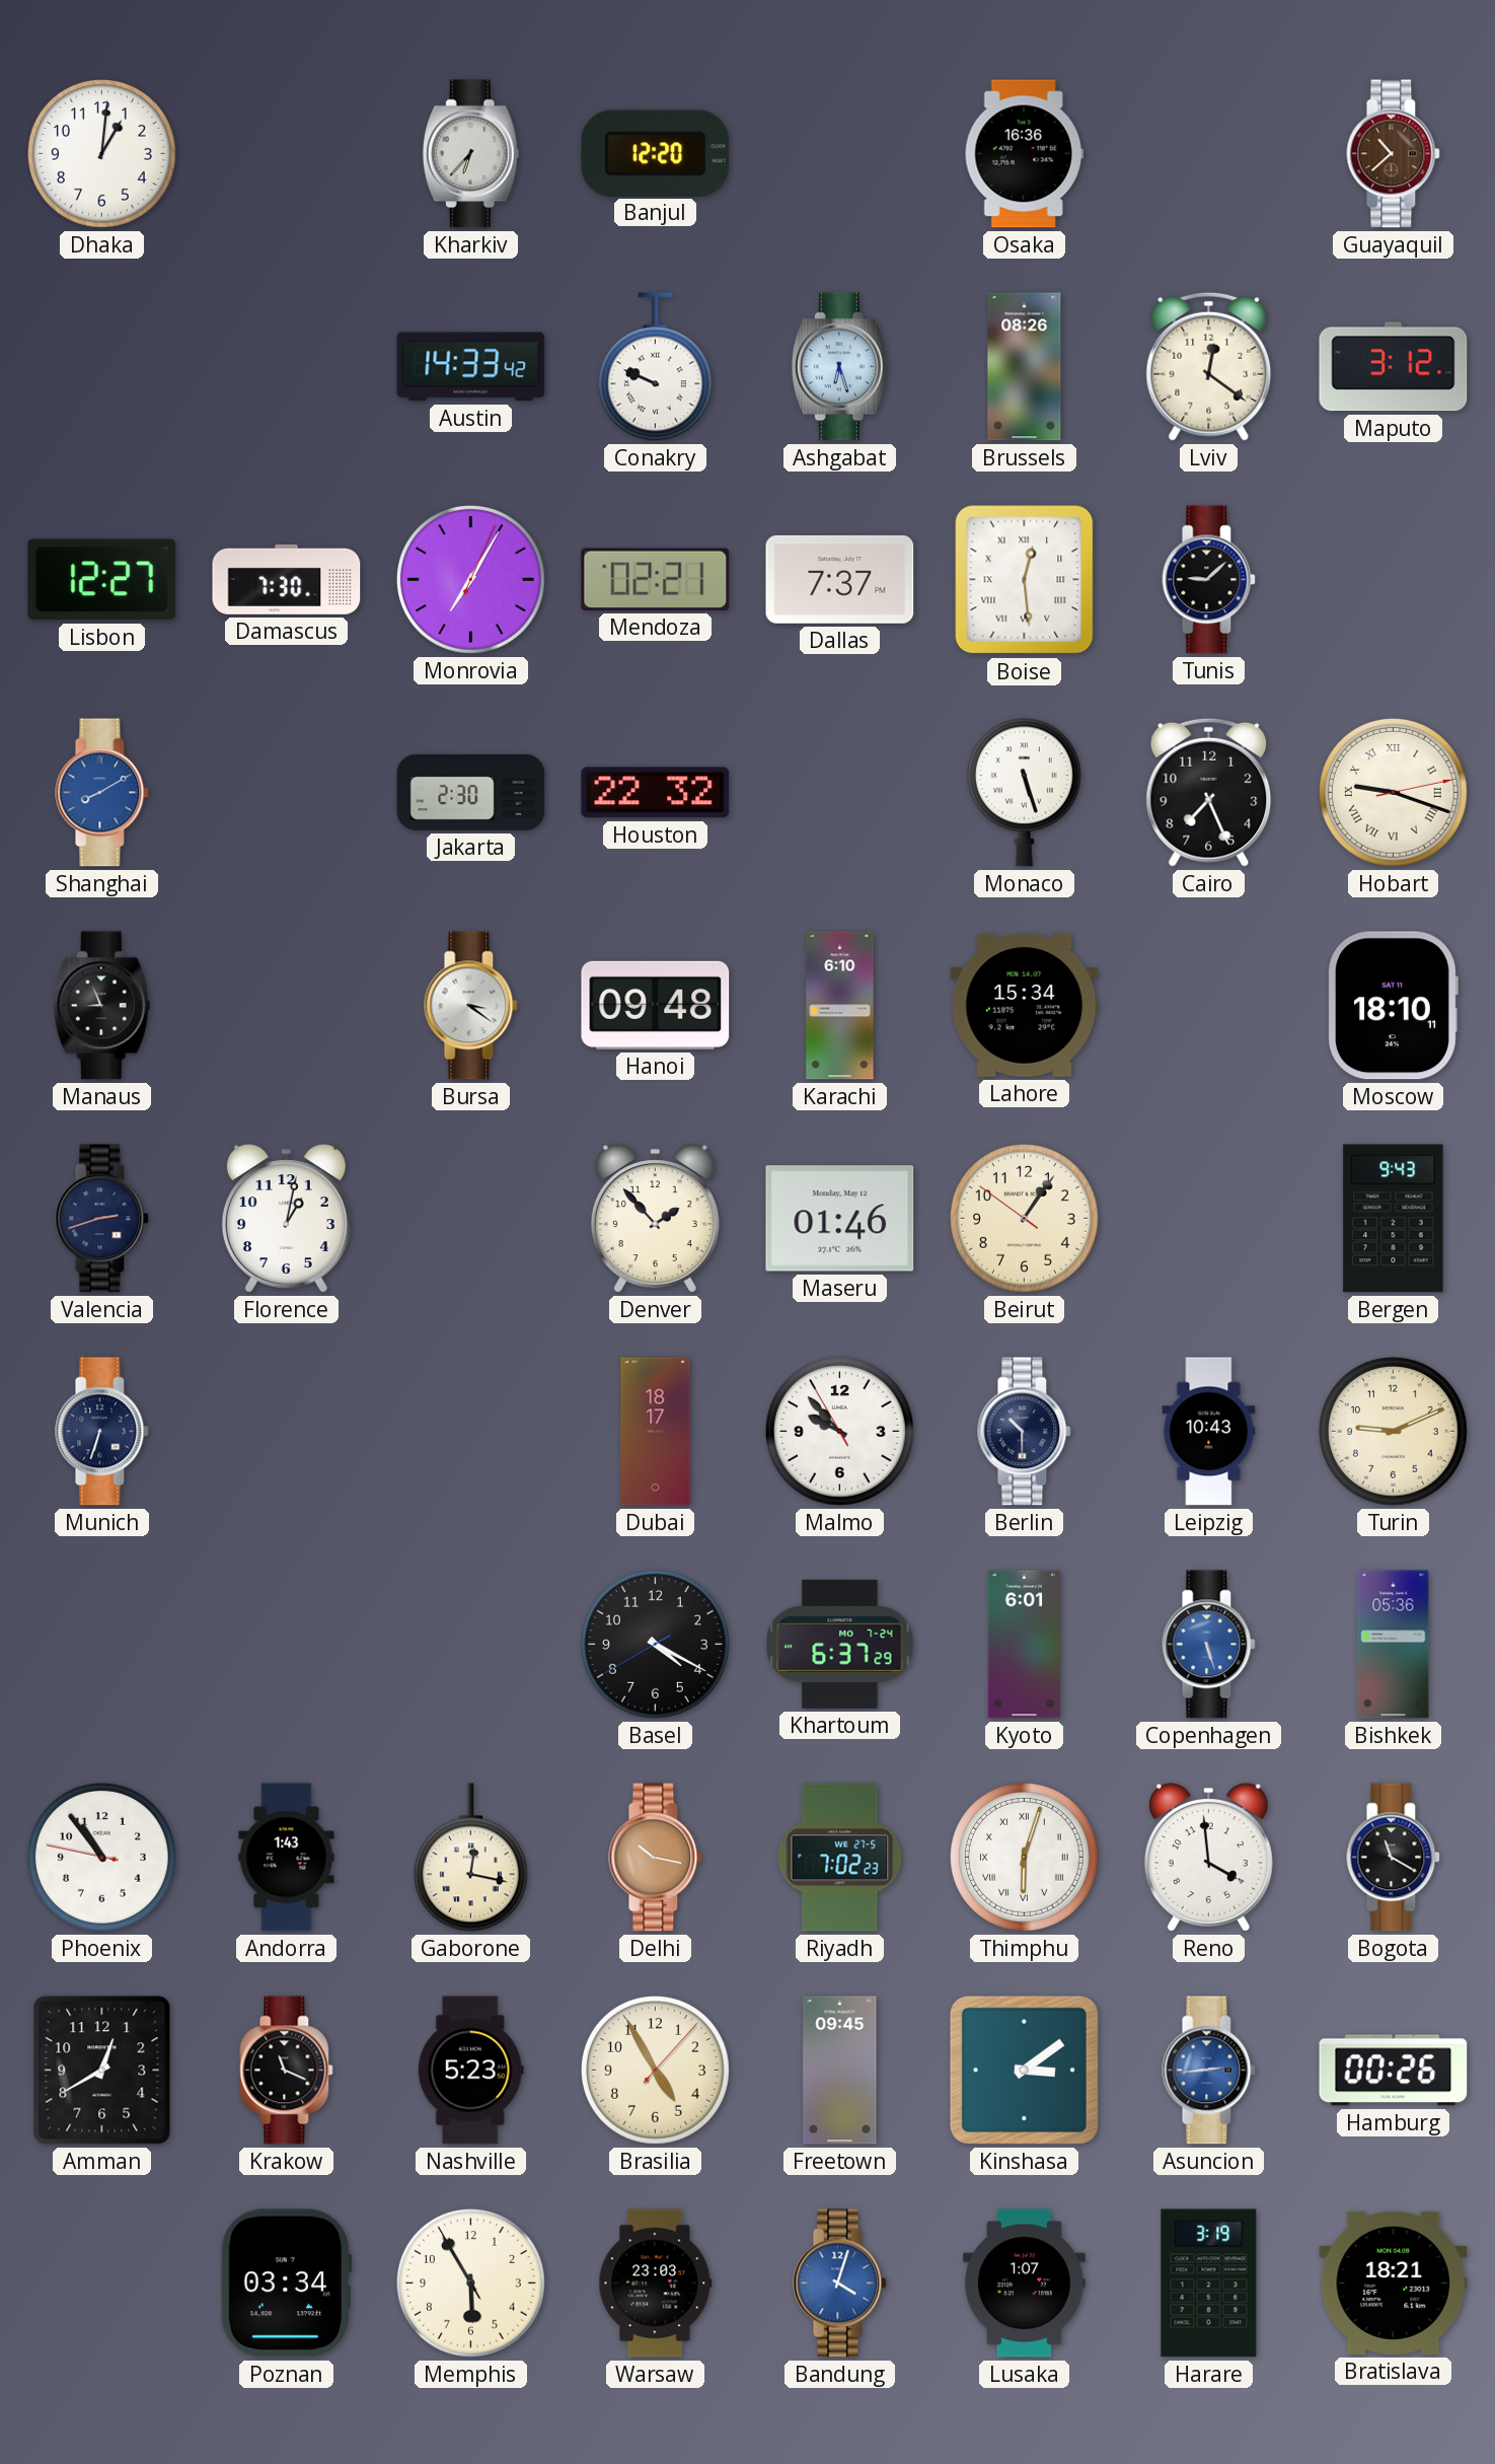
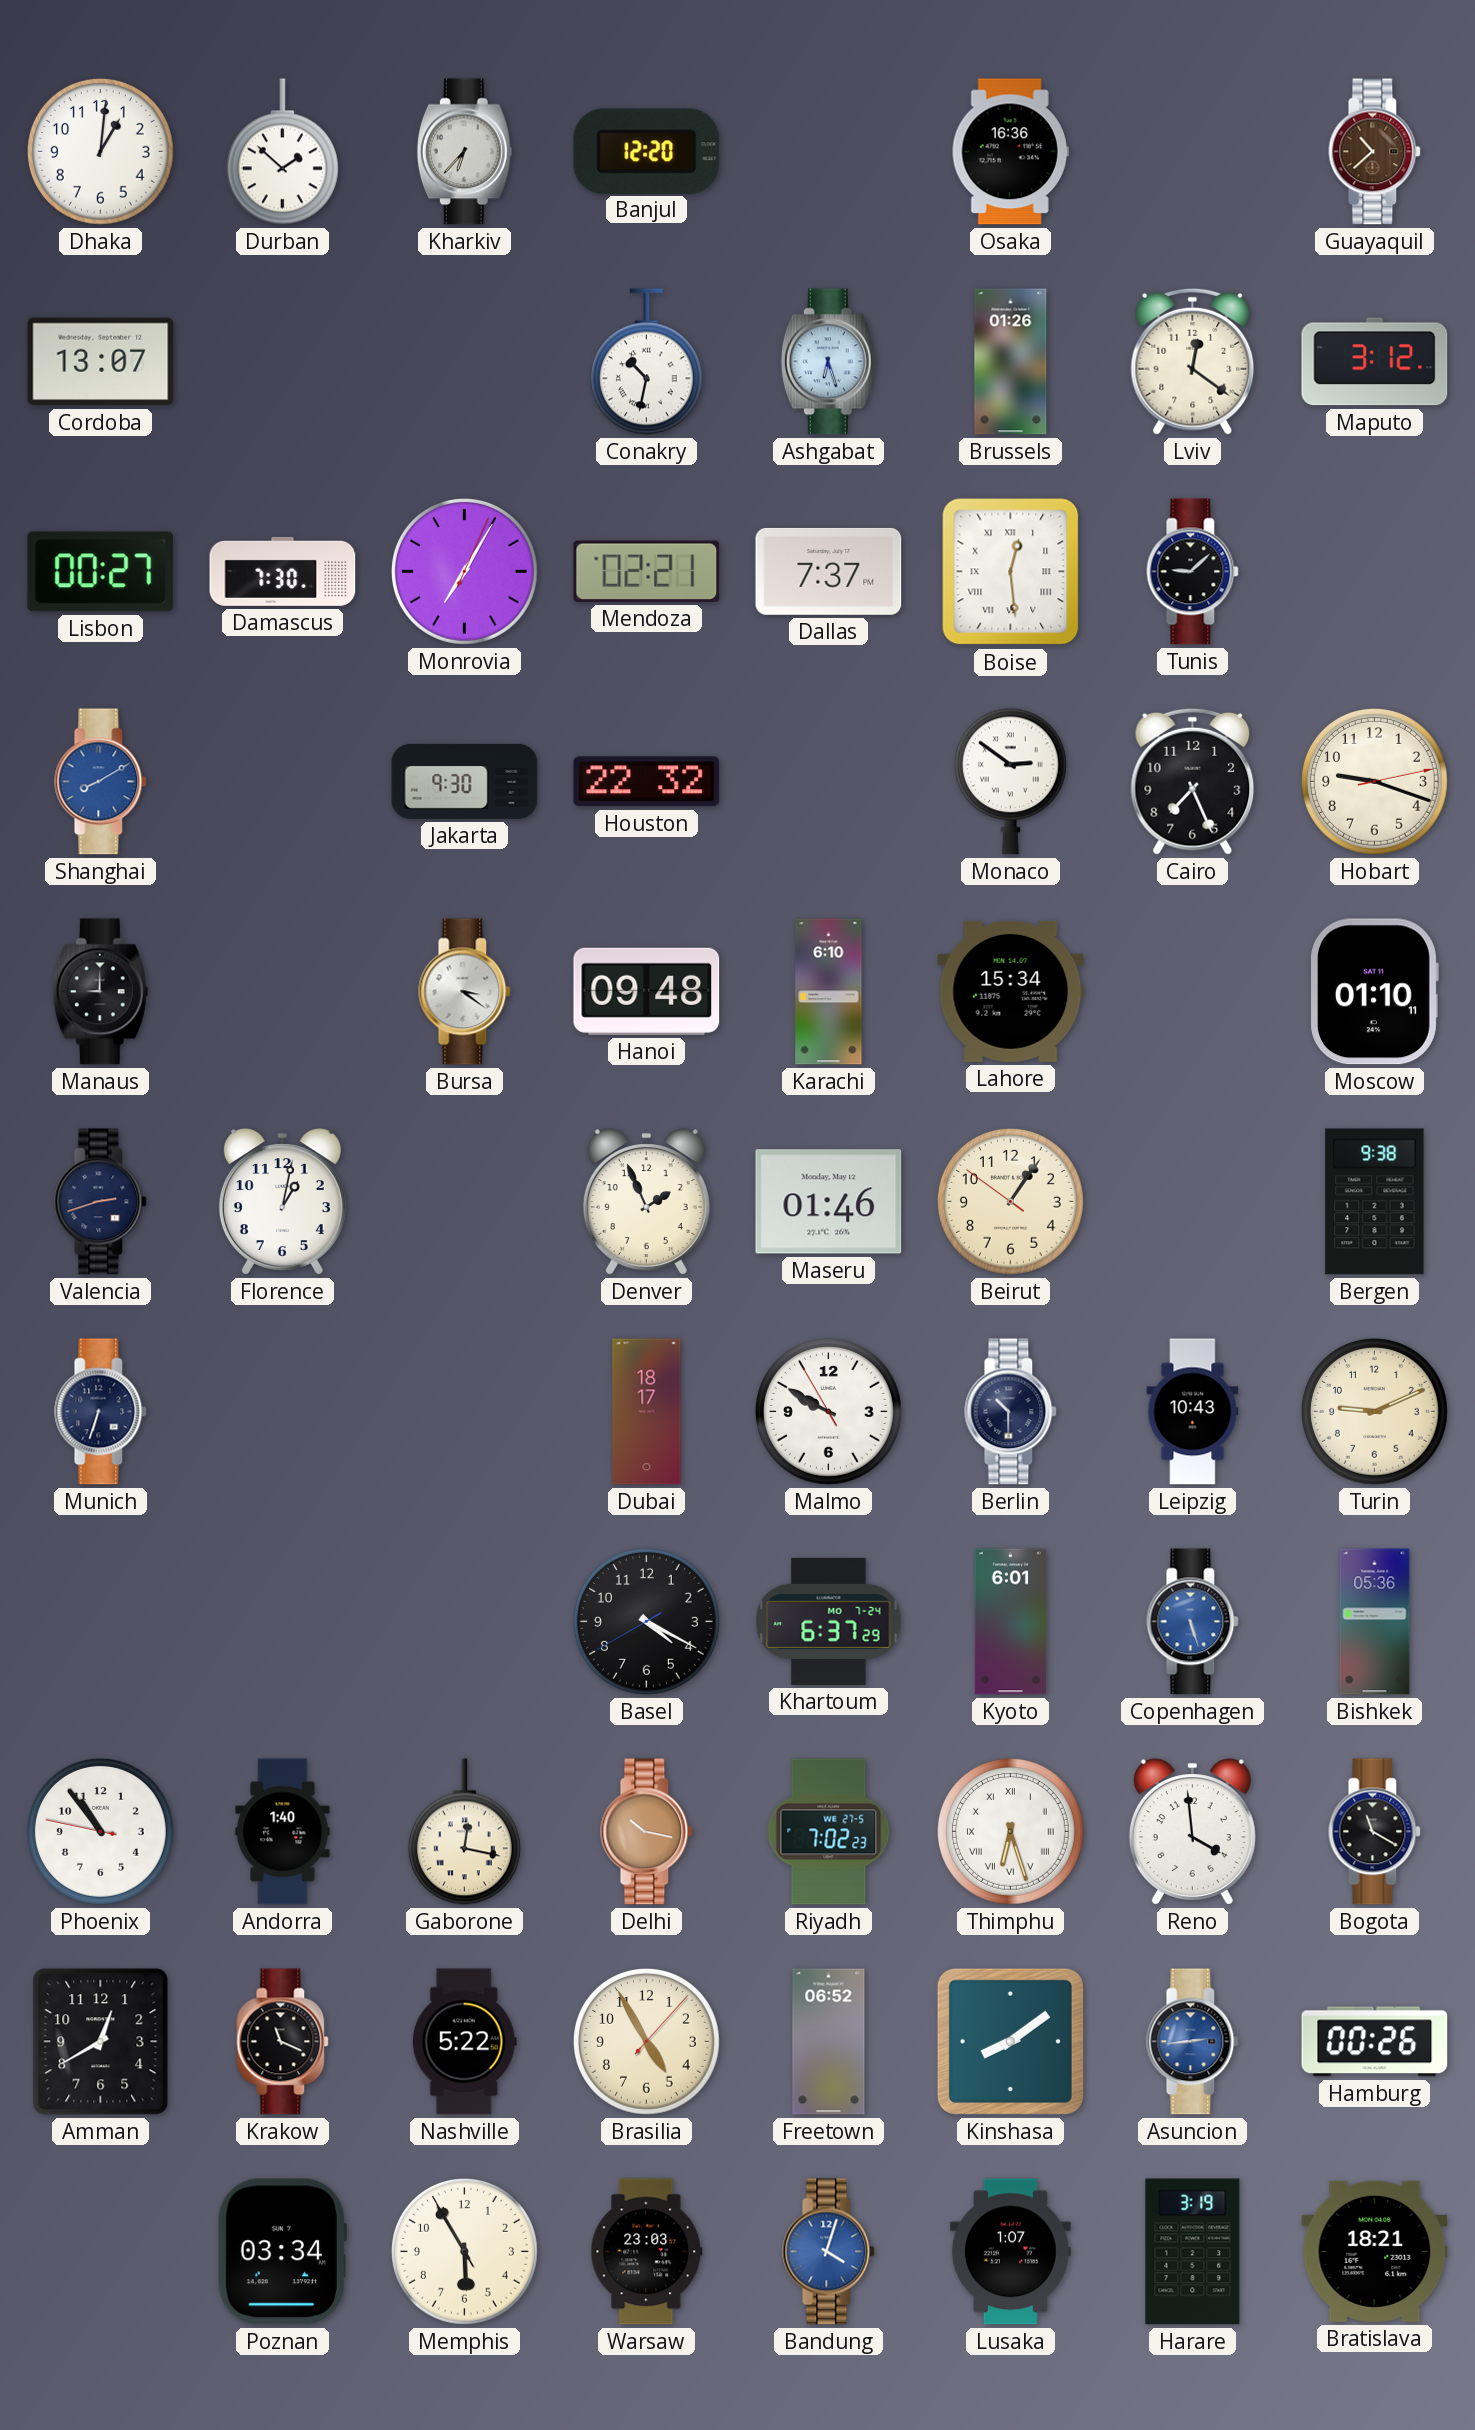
Durban: none -> 1:52 (282, 152)
Cordoba: none -> 13:07 (101, 362)
Austin: 14:33 -> none (471, 367)
Conakry: 9:49 -> 10:32 (646, 362)
Brussels: 08:26 -> 01:26 (1011, 362)
Lisbon: 12:27 -> 00:27 (101, 572)
Jakarta: 2:30 -> 9:30 (465, 781)
Monaco: 5:27 -> 2:51 (1010, 782)
Hobart numerals: Roman -> Arabic (1374, 781)
Manaus: 8:56 -> 9:00 (100, 992)
Moscow: 18:10 -> 01:10 (1374, 992)
Denver: 1:53 -> 1:56 (646, 1202)
Bergen: 9:43 -> 9:38 (1375, 1202)
Malmo: 9:52 -> 9:49 (828, 1411)
Andorra: 1:43 -> 1:40 (283, 1832)
Thimphu: 6:03 -> 6:27 (1010, 1831)
Nashville: 5:23 -> 5:22 (464, 2042)
Freetown: 09:45 -> 06:52 (829, 2042)
Kinshasa: 3:09 -> 8:09 (1010, 2041)
